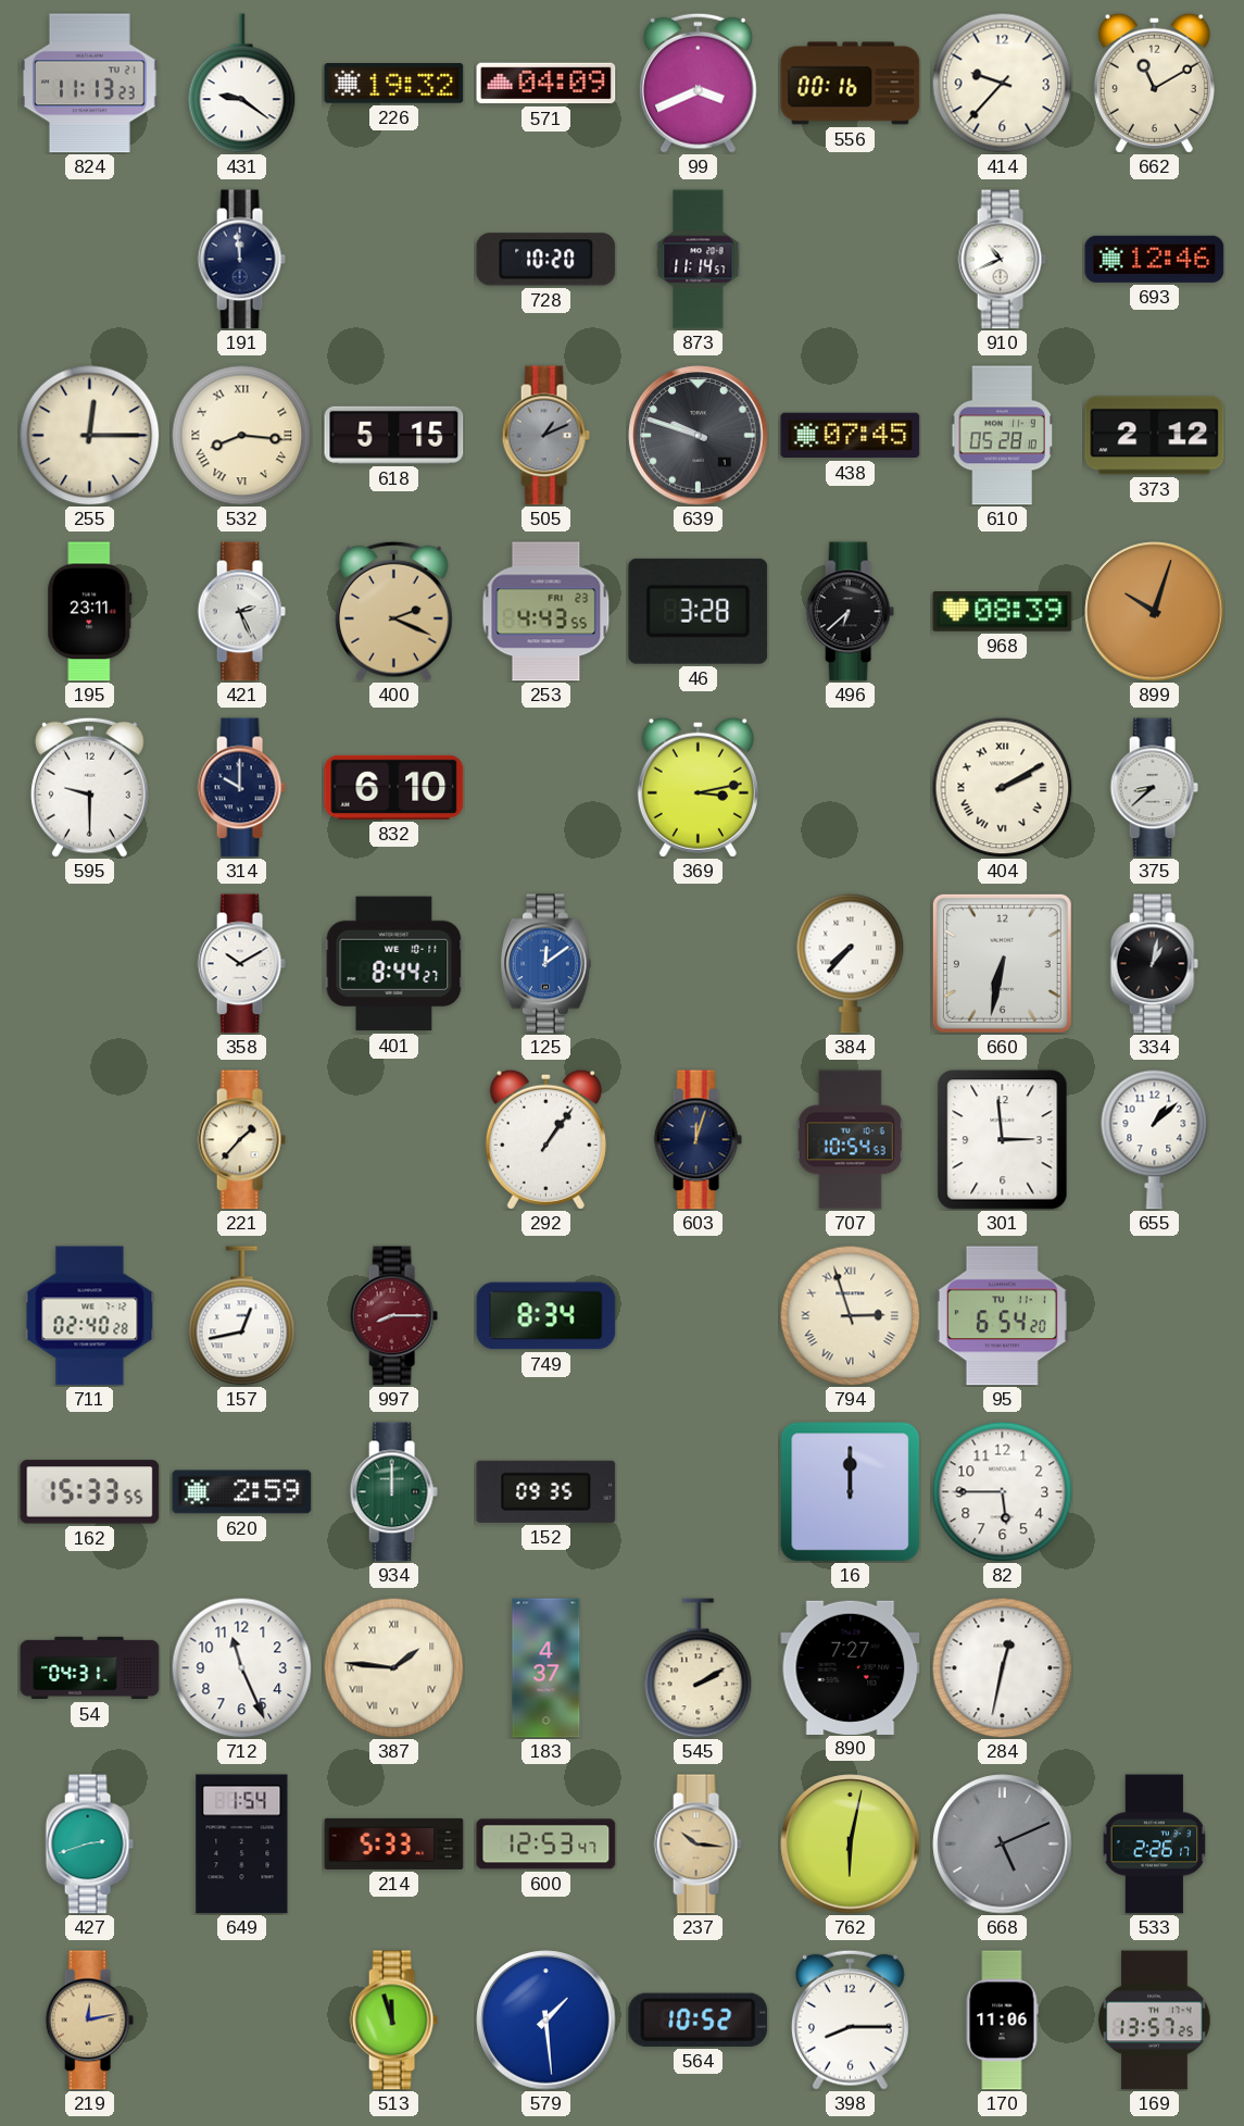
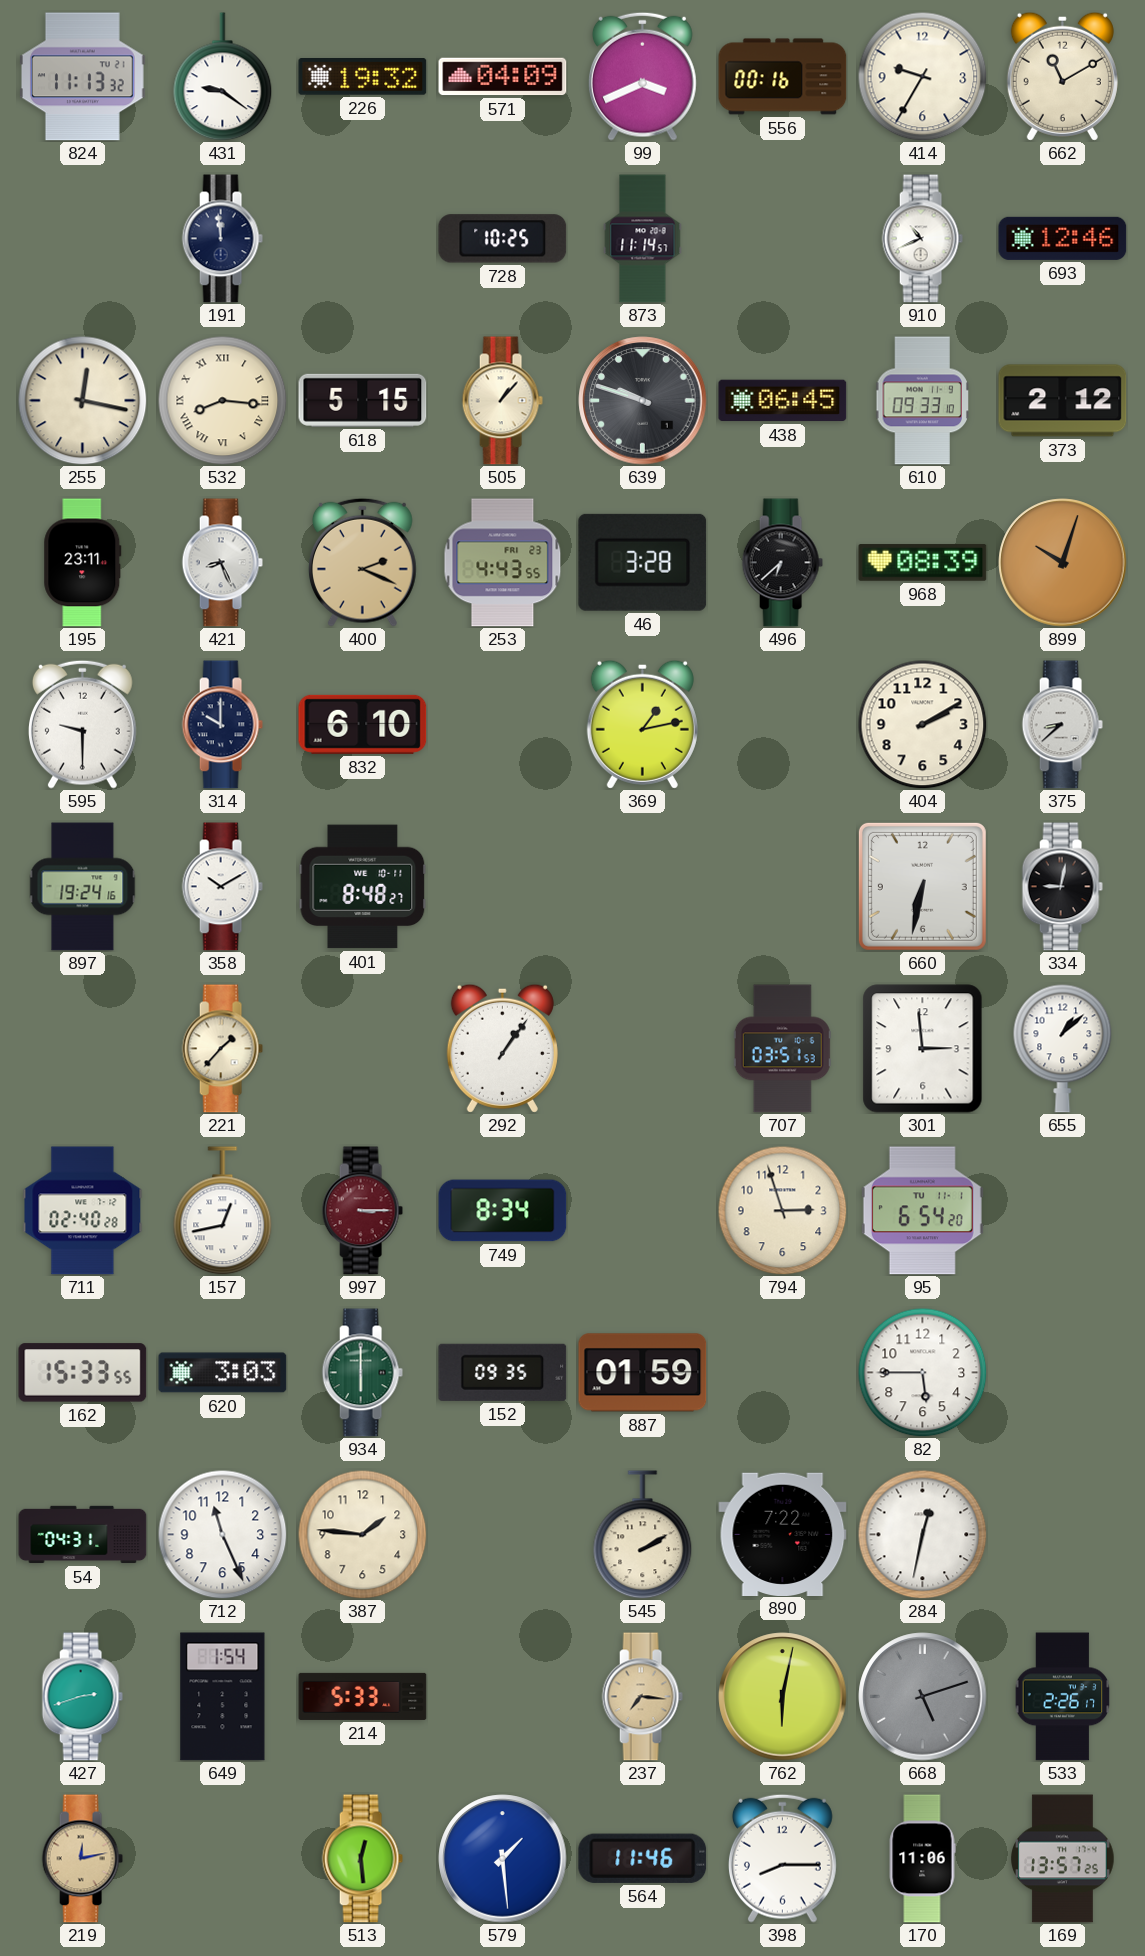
824: 11:13:23 -> 11:13:32 (82, 77)
414: 9:37 -> 9:35 (922, 76)
728: 10:20 -> 10:25 (503, 239)
255: 12:15 -> 12:17 (82, 400)
505: 1:11 -> 1:07 (502, 401)
505 dial: grey -> cream (502, 401)
438: 07:45 -> 06:45 (783, 401)
610: 05:28 -> 09:33 (923, 401)
421: 2:26 -> 8:26 (222, 563)
369: 3:13 -> 1:13 (642, 724)
404 numerals: Roman -> Arabic (922, 724)
897: none -> 19:24 (83, 887)
401: 8:44 -> 8:48 (363, 887)
125: 12:09 -> none (545, 964)
384: 7:37 -> none (851, 963)
334: 1:02 -> 9:02 (1062, 887)
603: 12:03 -> none (698, 1140)
707: 10:54 -> 03:51 (782, 1049)
997: 8:15 -> 3:15 (362, 1211)
794 numerals: Roman -> Arabic (782, 1210)
620: 2:59 -> 3:03 (223, 1373)
934: 12:00 -> 6:00 (362, 1373)
887: none -> 01:59 (643, 1373)
16: 12:00 -> none (851, 1492)
387 numerals: Roman -> Arabic (362, 1534)
183: 4:37 -> none (546, 1668)
890: 7:27 -> 7:22 (783, 1534)
600: 12:53 -> none (546, 1844)
237: 10:16 -> 7:16 (642, 1697)
668: 5:11 -> 5:12 (923, 1697)
513: 11:57 -> 12:29 (362, 1859)
564: 10:52 -> 11:46 (643, 1858)
